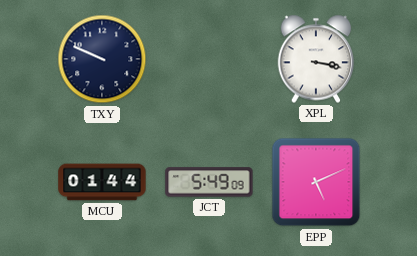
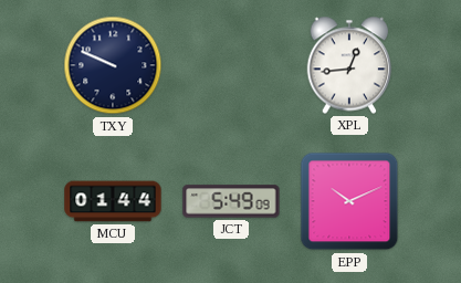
XPL: 3:17 -> 12:44 (349, 65)
EPP: 5:11 -> 10:11 (349, 201)
